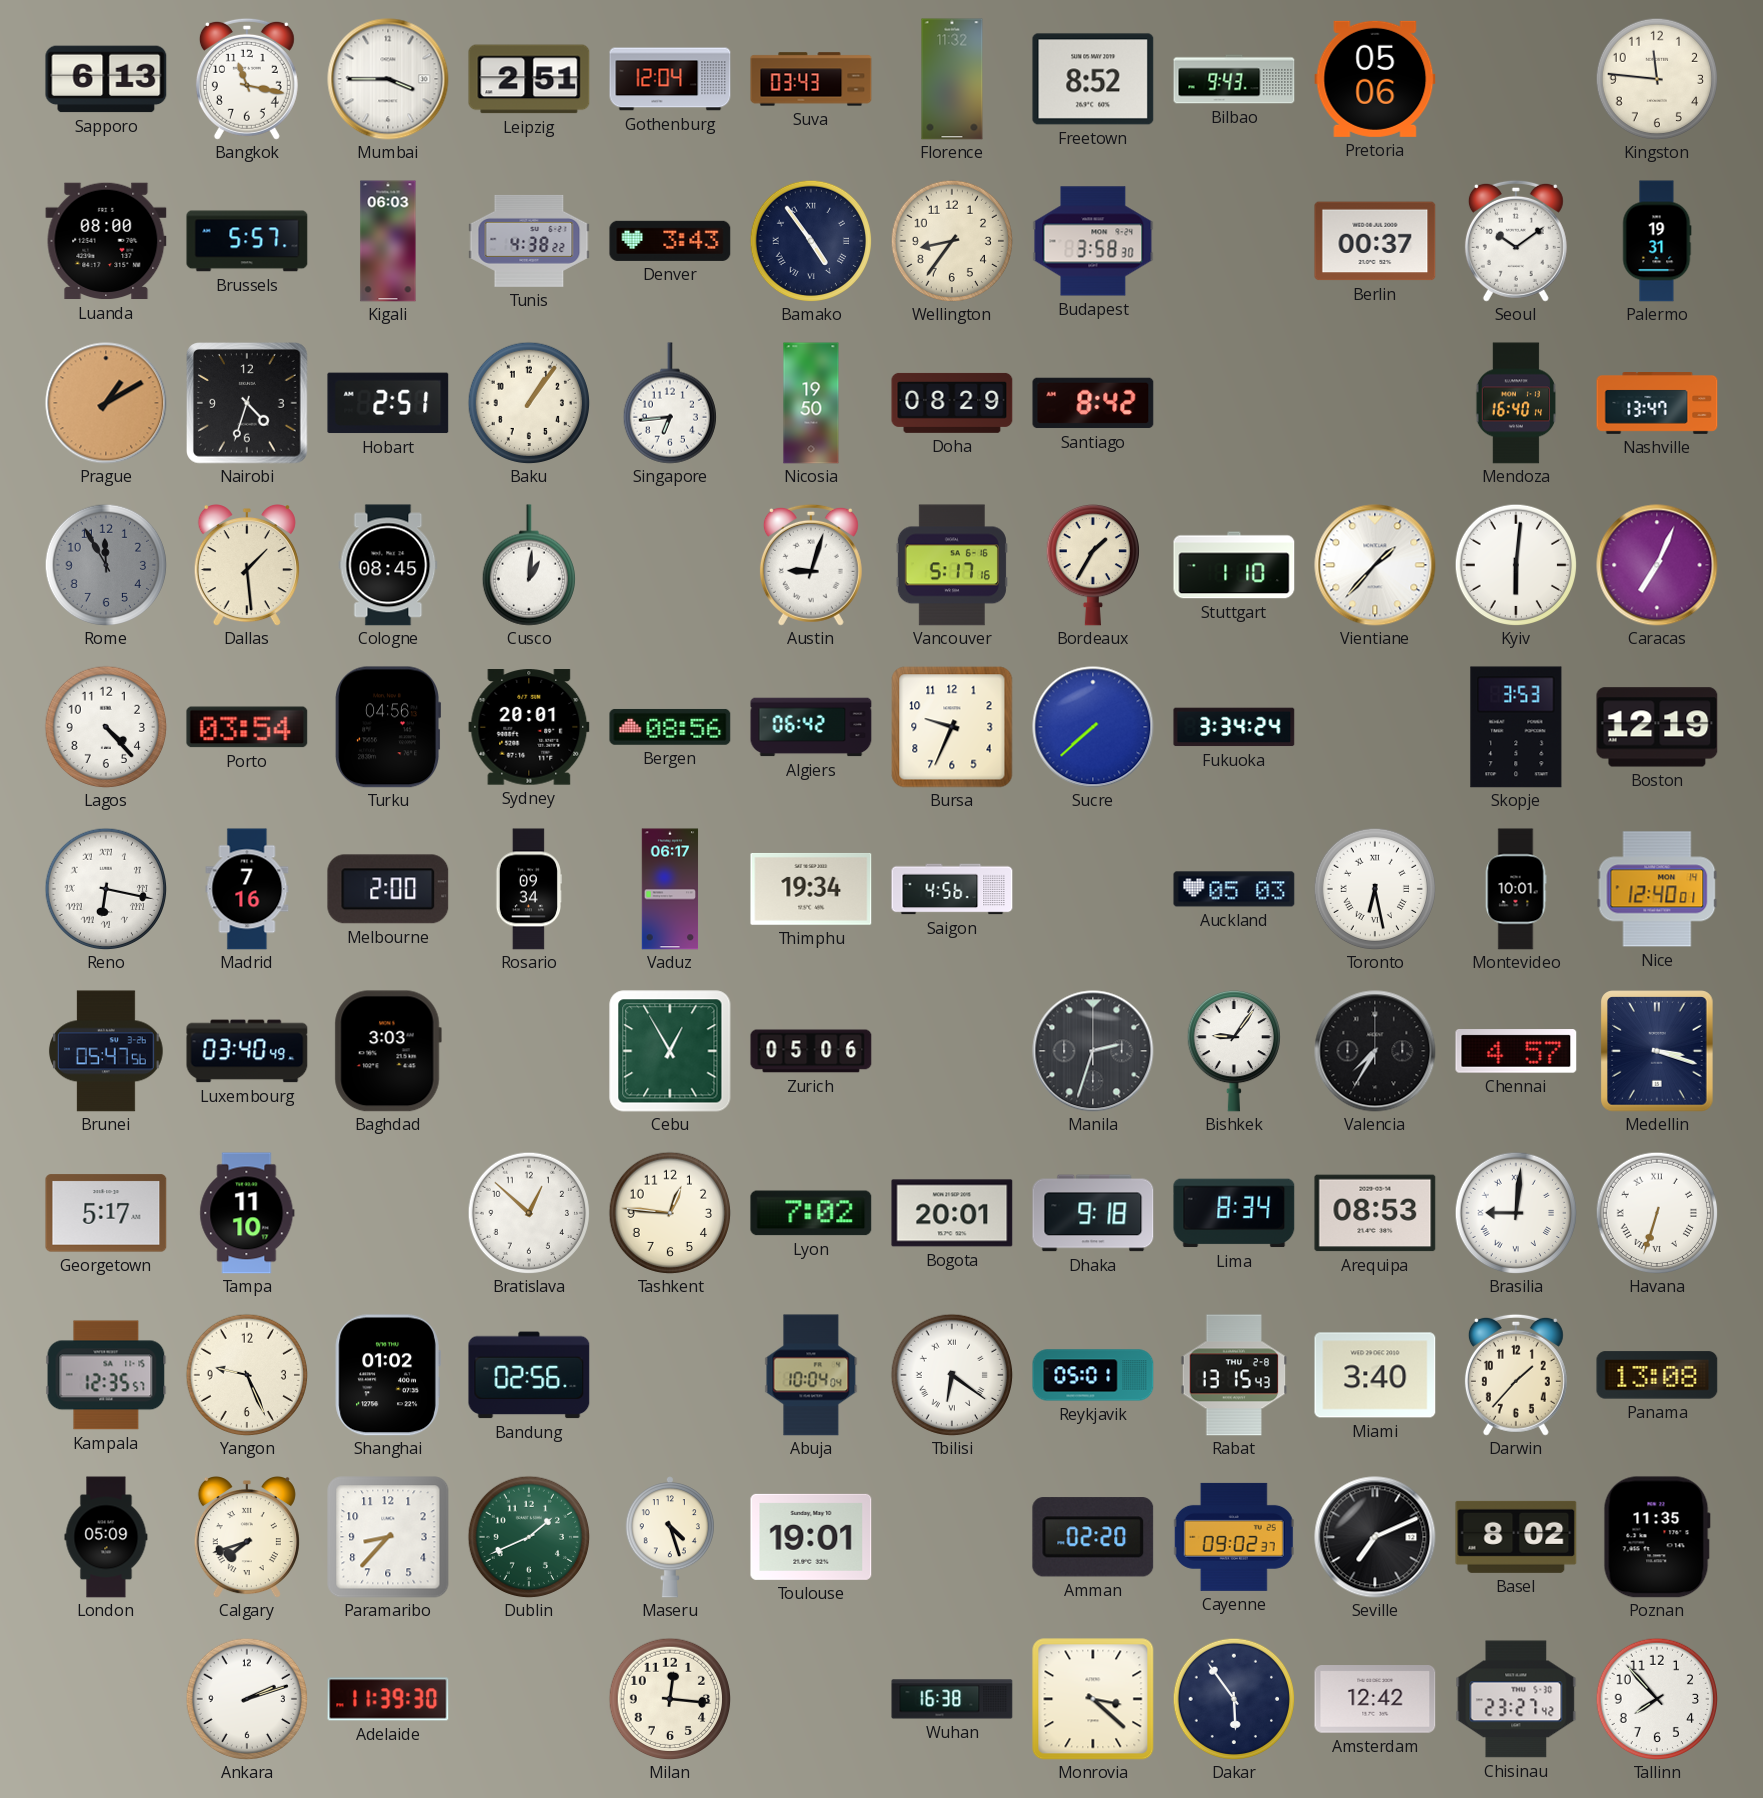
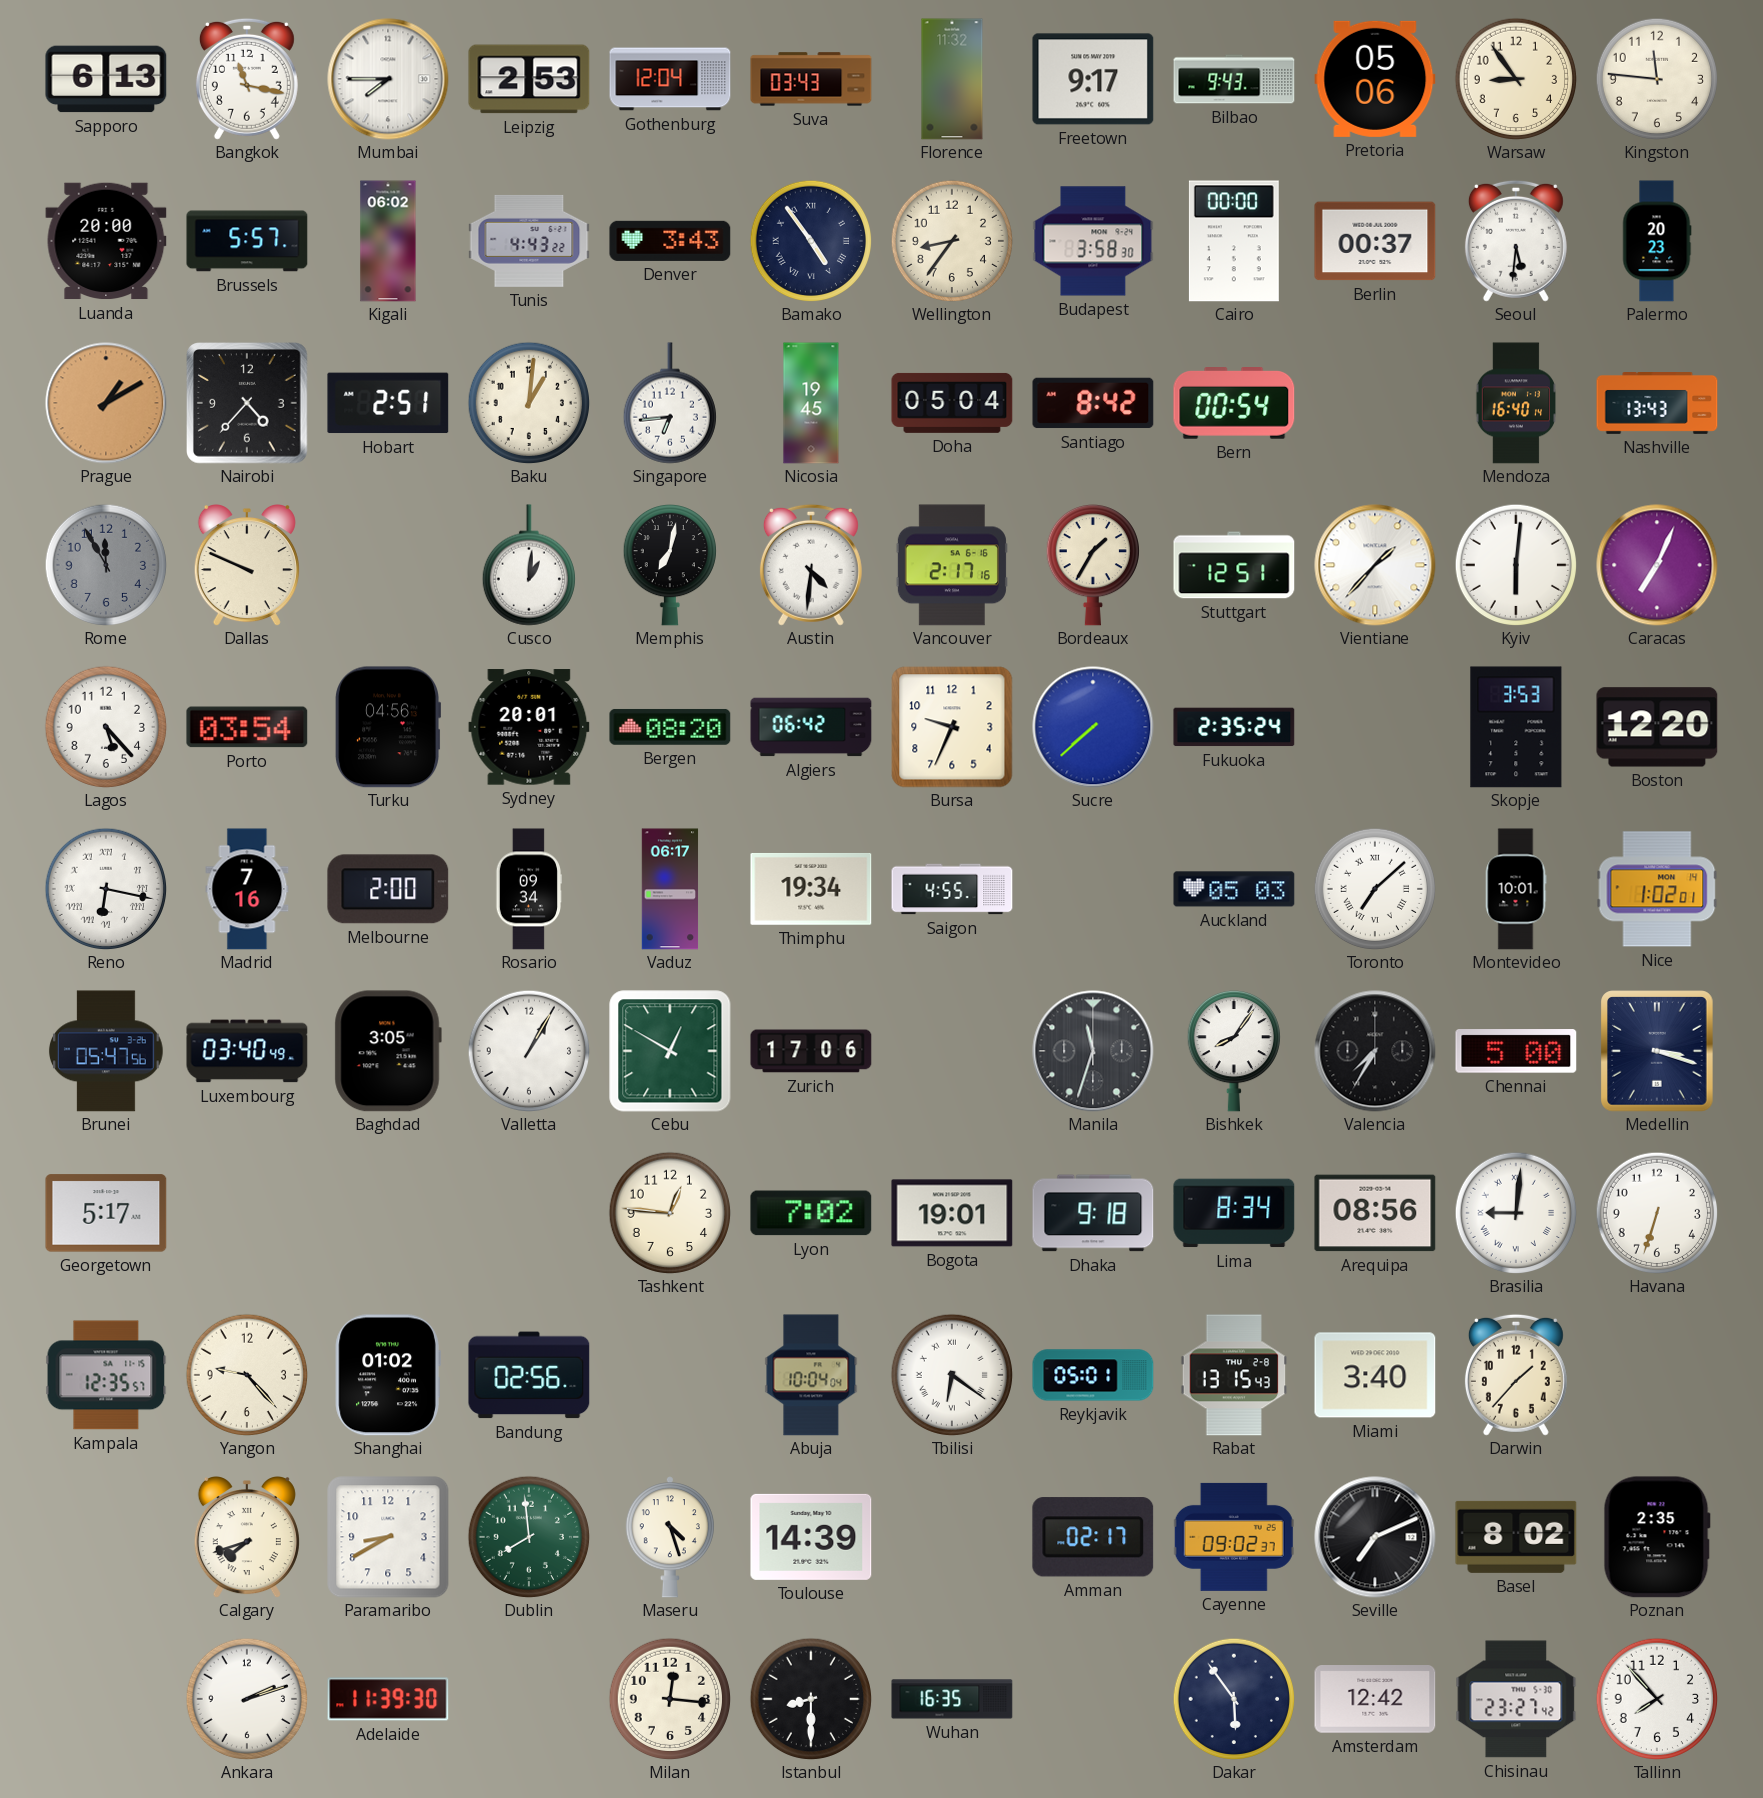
Mumbai: 3:45 -> 7:45 (388, 79)
Leipzig: 2:51 -> 2:53 (529, 79)
Freetown: 8:52 -> 9:17 (1093, 79)
Warsaw: none -> 8:54 (1516, 79)
Luanda: 08:00 -> 20:00 (106, 241)
Kigali: 06:03 -> 06:02 (388, 241)
Tunis: 4:38 -> 4:43 (529, 241)
Cairo: none -> 00:00 (1234, 241)
Seoul: 10:09 -> 5:31 (1516, 241)
Palermo: 19:31 -> 20:23 (1657, 241)
Nairobi: 4:33 -> 4:37 (248, 404)
Baku: 1:06 -> 1:01 (529, 403)
Nicosia: 19:50 -> 19:45 (811, 403)
Doha: 08:29 -> 05:04 (952, 403)
Bern: none -> 00:54 (1234, 404)
Nashville: 13:47 -> 13:43 (1657, 404)
Dallas: 1:29 -> 9:49 (247, 566)
Cologne: 08:45 -> none (388, 565)
Memphis: none -> 7:02 (669, 565)
Austin: 9:03 -> 4:31 (811, 565)
Vancouver: 5:17 -> 2:17 (952, 565)
Stuttgart: 1:10 -> 12:51 (1234, 565)
Lagos: 4:23 -> 5:23 (106, 727)
Bergen: 08:56 -> 08:20 (670, 727)
Fukuoka: 3:34 -> 2:35 (1234, 727)
Boston: 12:19 -> 12:20 (1657, 727)
Saigon: 4:56 -> 4:55 (952, 889)
Toronto: 6:28 -> 7:08 (1375, 889)
Nice: 12:40 -> 1:02 (1657, 889)
Baghdad: 3:03 -> 3:05 (388, 1051)
Valletta: none -> 1:05 (529, 1051)
Cebu: 12:55 -> 12:50 (670, 1051)
Zurich: 05:06 -> 17:06 (811, 1051)
Manila: 2:33 -> 11:33 (1093, 1051)
Bishkek: 9:06 -> 8:06 (1233, 1051)
Chennai: 4:57 -> 5:00 (1516, 1051)
Tampa: 11:10 -> none (247, 1213)
Bratislava: 12:52 -> none (529, 1213)
Bogota: 20:01 -> 19:01 (952, 1213)
Arequipa: 08:53 -> 08:56 (1375, 1213)
Havana numerals: Roman -> Arabic (1657, 1213)
Yangon: 9:26 -> 9:23 (247, 1375)
Panama: 13:08 -> none (1657, 1375)
London: 05:09 -> none (106, 1537)
Paramaribo: 8:37 -> 8:40 (388, 1537)
Dublin: 1:41 -> 7:59 (529, 1537)
Toulouse: 19:01 -> 14:39 (811, 1537)
Amman: 02:20 -> 02:17 (1093, 1537)
Poznan: 11:35 -> 2:35 (1657, 1537)
Istanbul: none -> 8:30 (811, 1699)
Wuhan: 16:38 -> 16:35 (952, 1699)
Monrovia: 3:22 -> none (1093, 1699)
